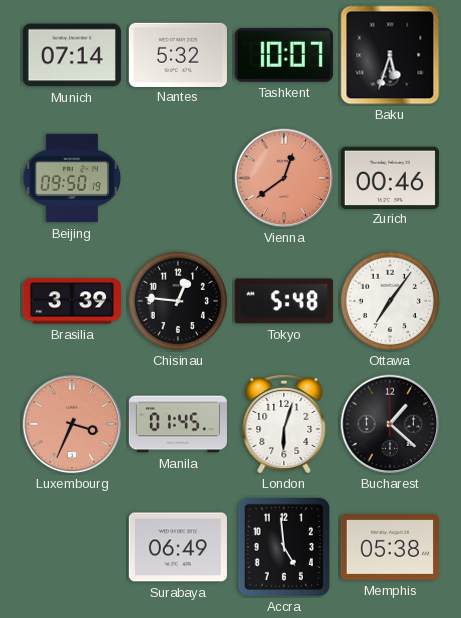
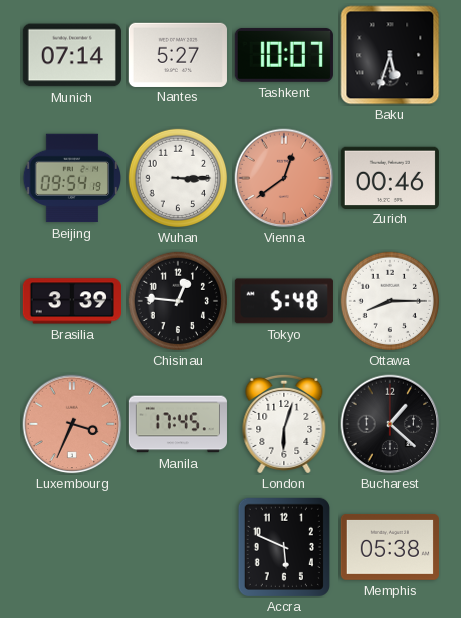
Nantes: 5:32 -> 5:27 (178, 54)
Beijing: 09:50 -> 09:54 (72, 178)
Wuhan: none -> 3:15 (178, 178)
Ottawa: 7:06 -> 8:15 (390, 301)
Manila: 01:45 -> 17:45 (178, 424)
Surabaya: 06:49 -> none (178, 547)
Accra: 4:59 -> 5:49 (284, 547)
